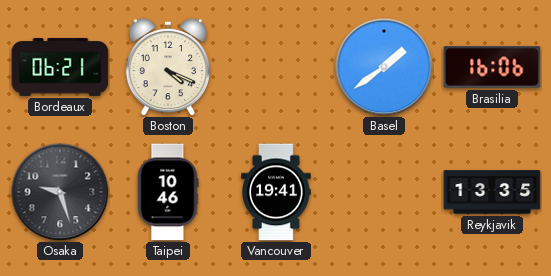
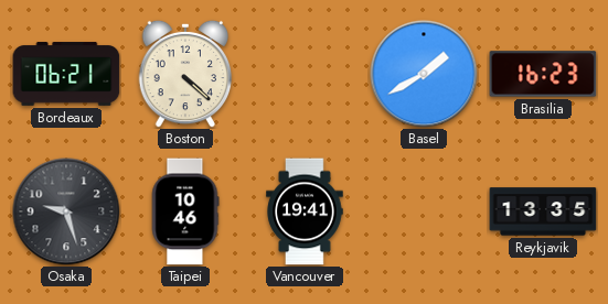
Boston: 4:19 -> 4:22 (185, 74)
Basel: 1:39 -> 1:40 (424, 74)
Brasilia: 16:06 -> 16:23 (543, 74)
